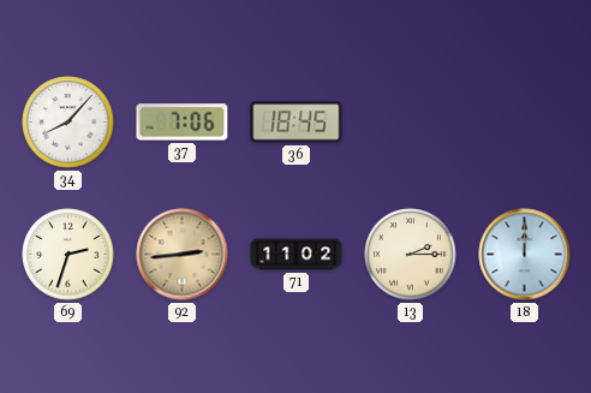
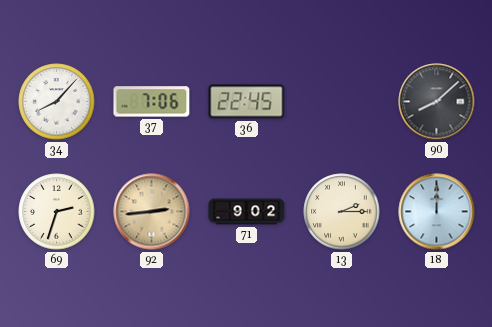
36: 18:45 -> 22:45 (247, 102)
90: none -> 8:08 (437, 102)
71: 11:02 -> 9:02 (247, 212)
